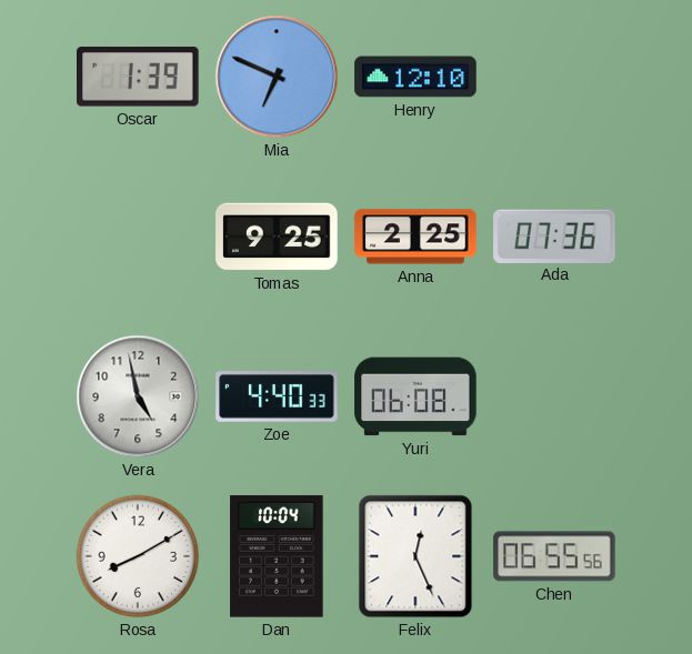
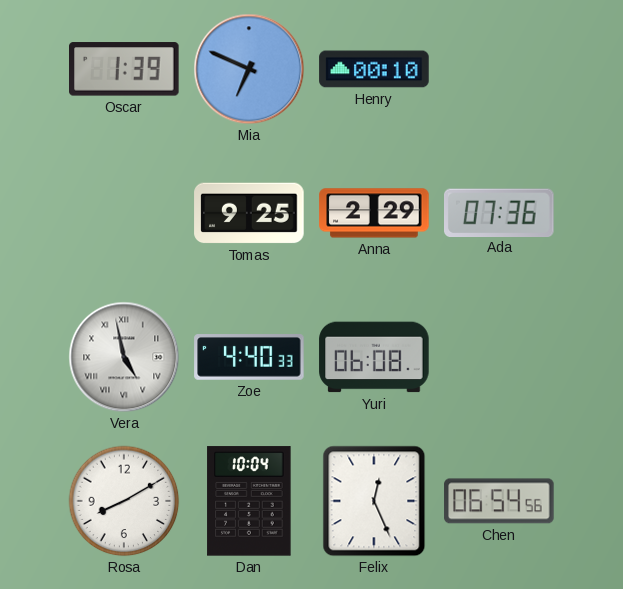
Henry: 12:10 -> 00:10 (374, 69)
Anna: 2:25 -> 2:29 (374, 213)
Vera numerals: Arabic -> Roman (124, 357)
Chen: 06:55 -> 06:54 (499, 501)
